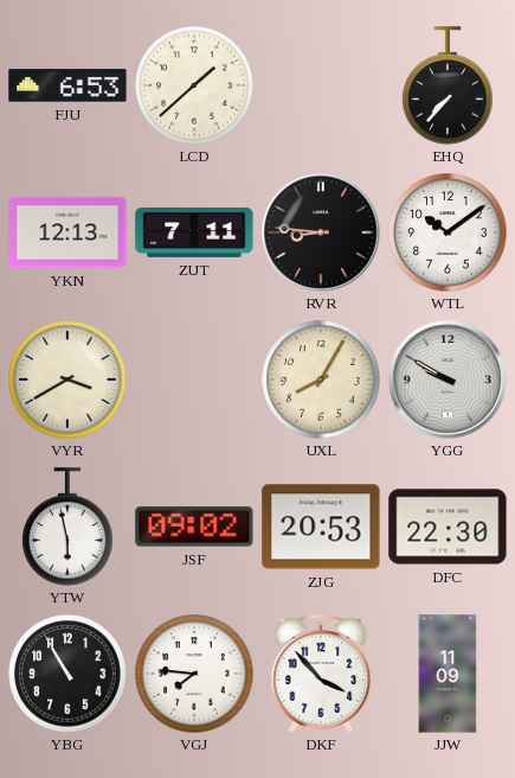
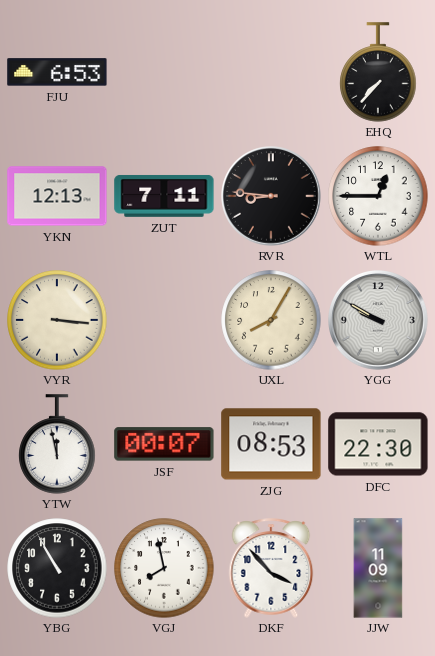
LCD: 1:38 -> none (194, 85)
WTL: 10:09 -> 12:45 (378, 196)
VYR: 3:40 -> 3:16 (57, 320)
YTW: 5:58 -> 11:58 (57, 444)
JSF: 09:02 -> 00:07 (164, 444)
ZJG: 20:53 -> 08:53 (271, 444)
VGJ: 7:46 -> 7:58 (164, 568)
